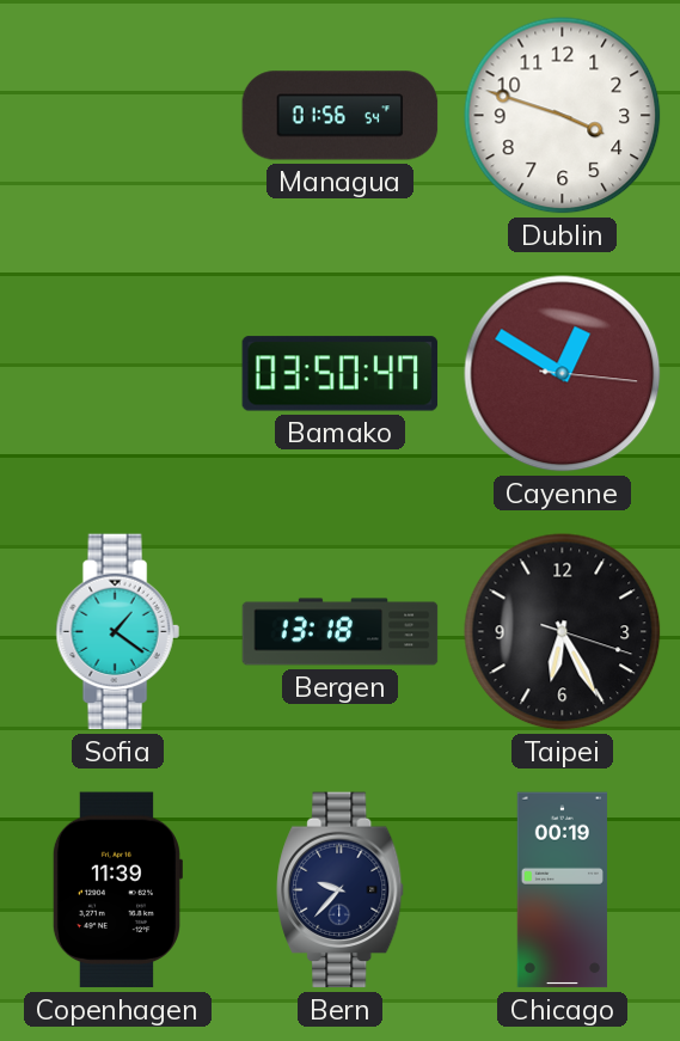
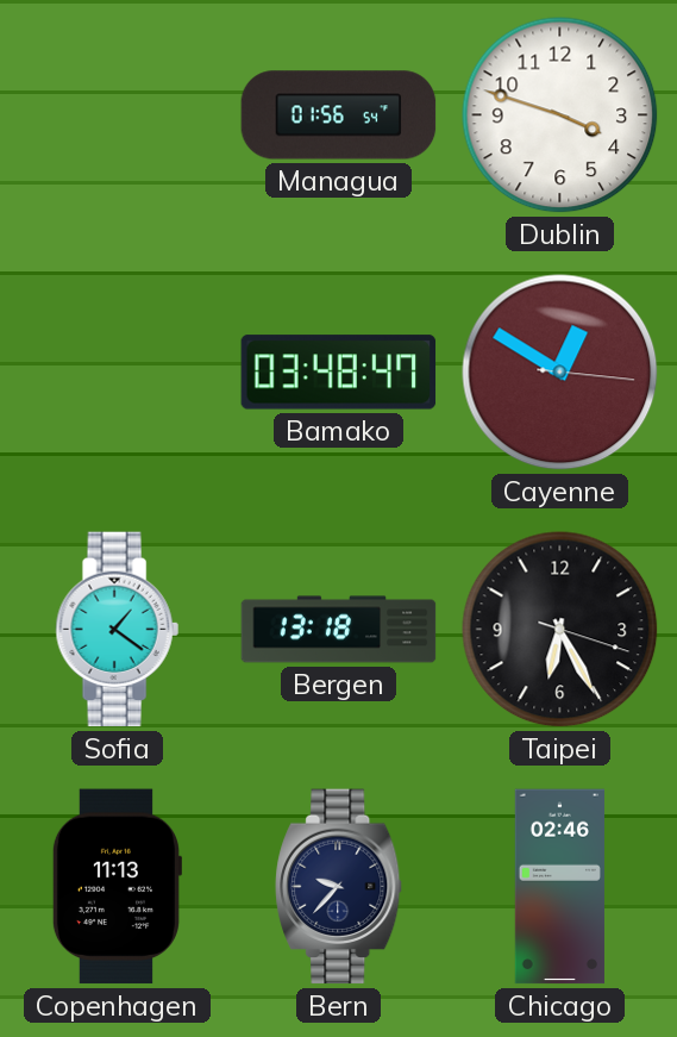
Bamako: 03:50 -> 03:48 (339, 373)
Copenhagen: 11:39 -> 11:13 (117, 887)
Chicago: 00:19 -> 02:46 (559, 887)
